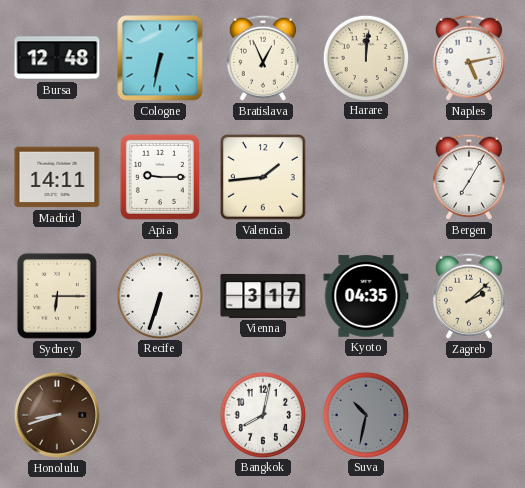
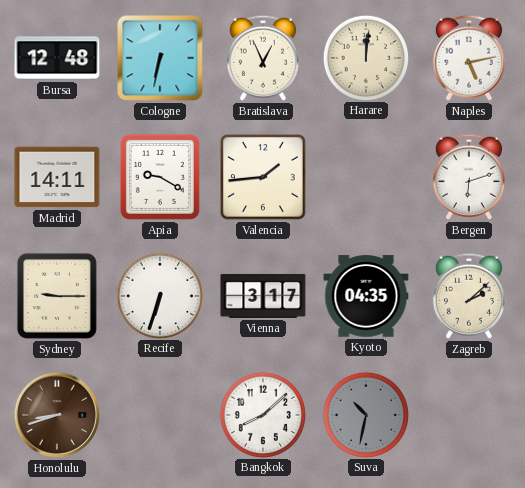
Apia: 9:15 -> 9:20 (160, 177)
Bergen: 7:05 -> 6:12 (469, 177)
Sydney: 6:15 -> 9:15 (57, 296)
Bangkok: 8:02 -> 8:08 (262, 414)
